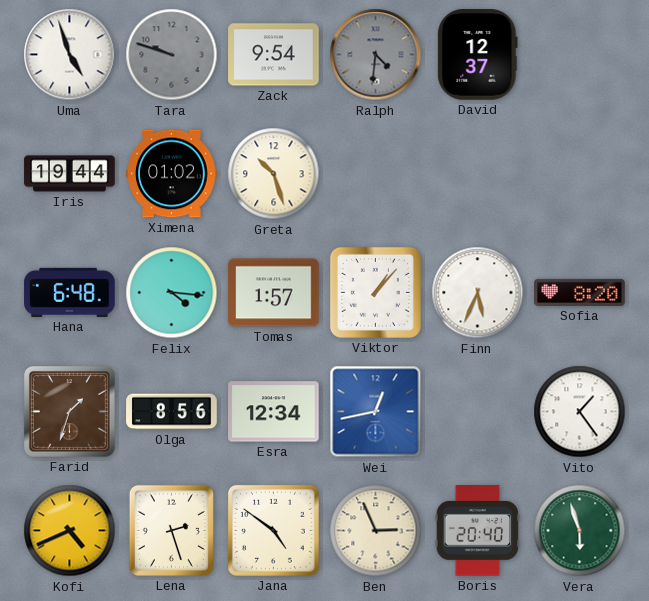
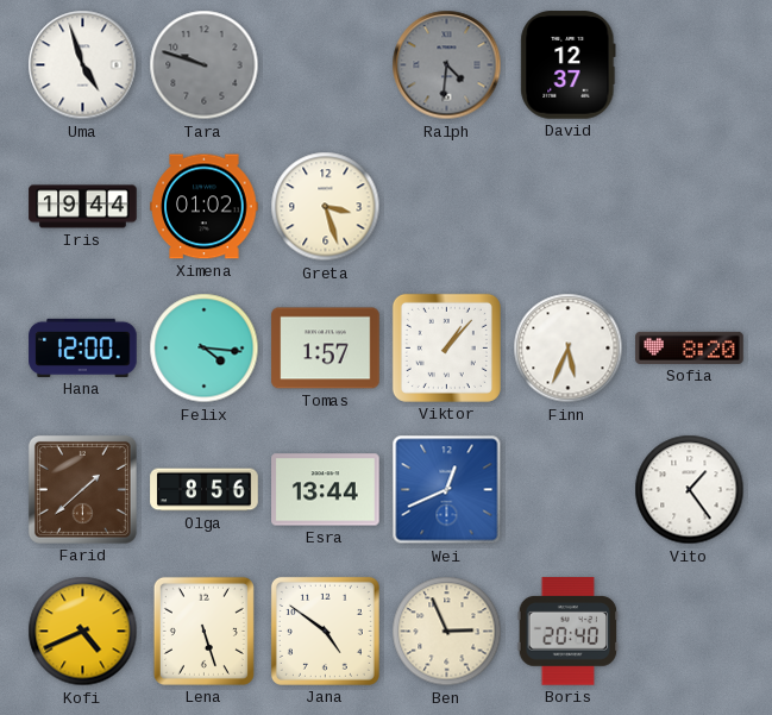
Zack: 9:54 -> none (274, 55)
Greta: 10:27 -> 3:27 (326, 207)
Hana: 6:48 -> 12:00 (83, 347)
Farid: 1:33 -> 1:38 (82, 489)
Esra: 12:34 -> 13:44 (326, 490)
Wei: 12:43 -> 12:41 (447, 490)
Lena: 2:27 -> 5:27 (203, 631)
Vera: 5:57 -> none (580, 531)
